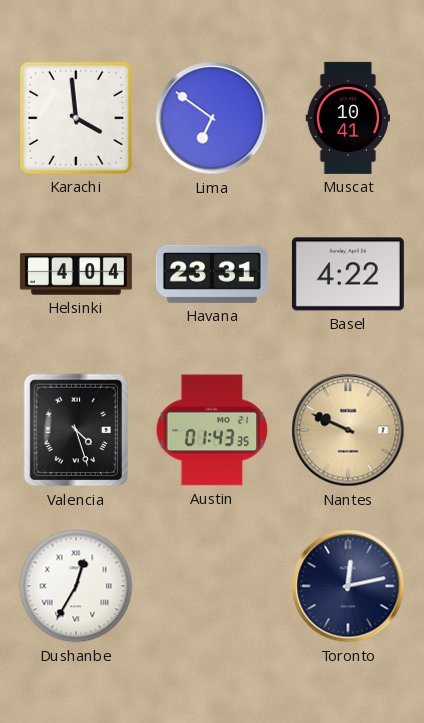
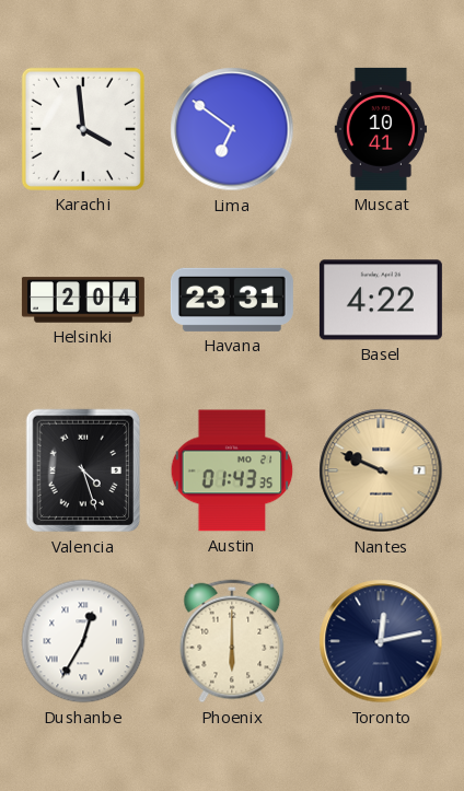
Helsinki: 4:04 -> 2:04 (83, 300)
Phoenix: none -> 6:00 (232, 641)
